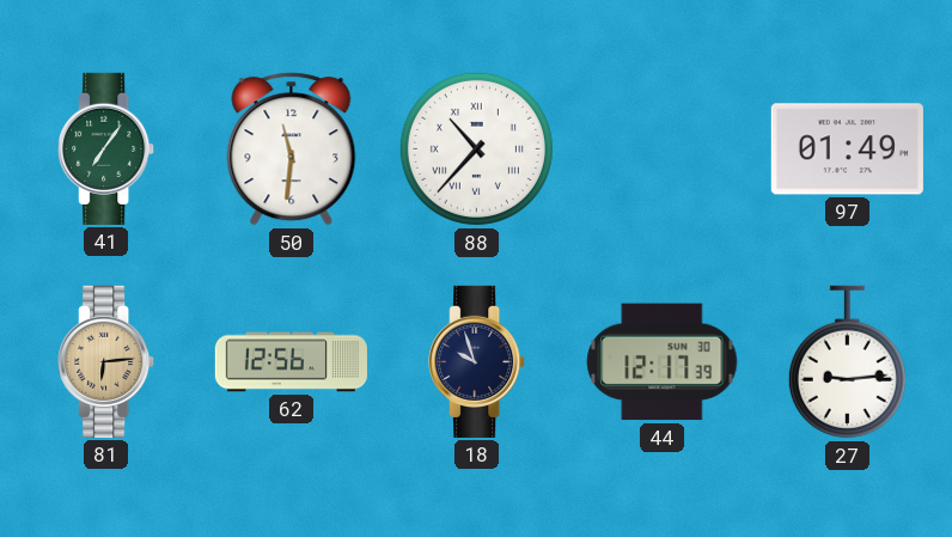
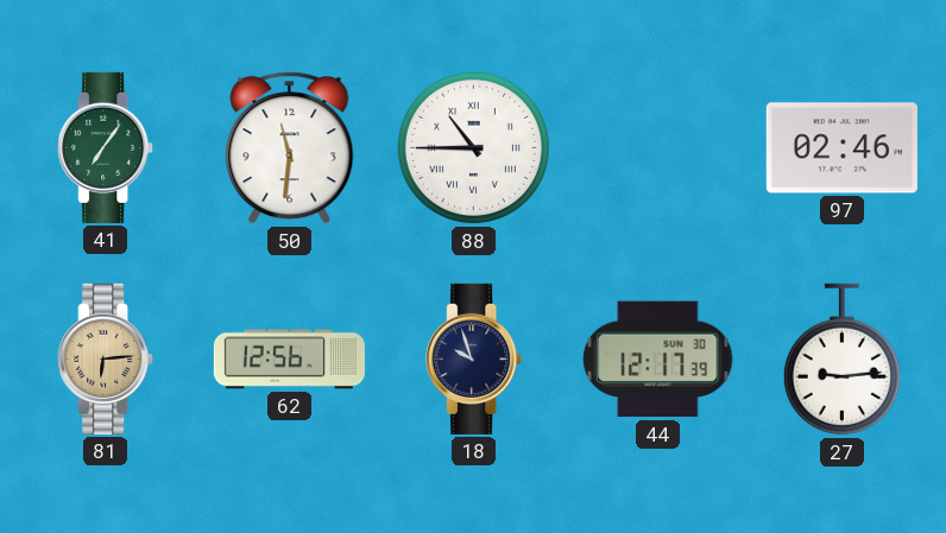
88: 10:37 -> 10:45 (473, 147)
97: 01:49 -> 02:46 (841, 148)
